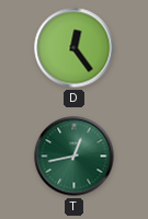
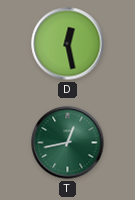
D: 12:24 -> 12:28 (68, 44)
